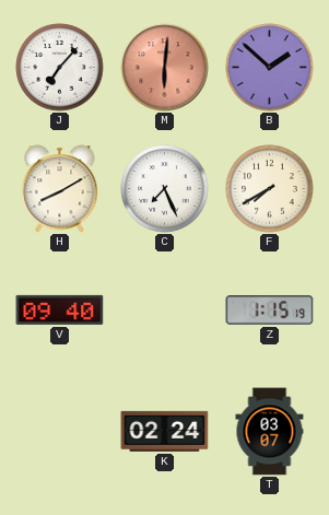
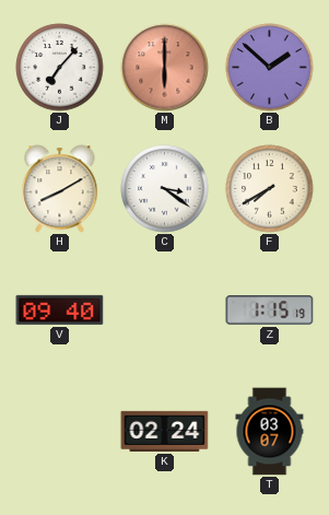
M: 6:01 -> 6:00 (165, 68)
C: 7:26 -> 3:21 (165, 189)
